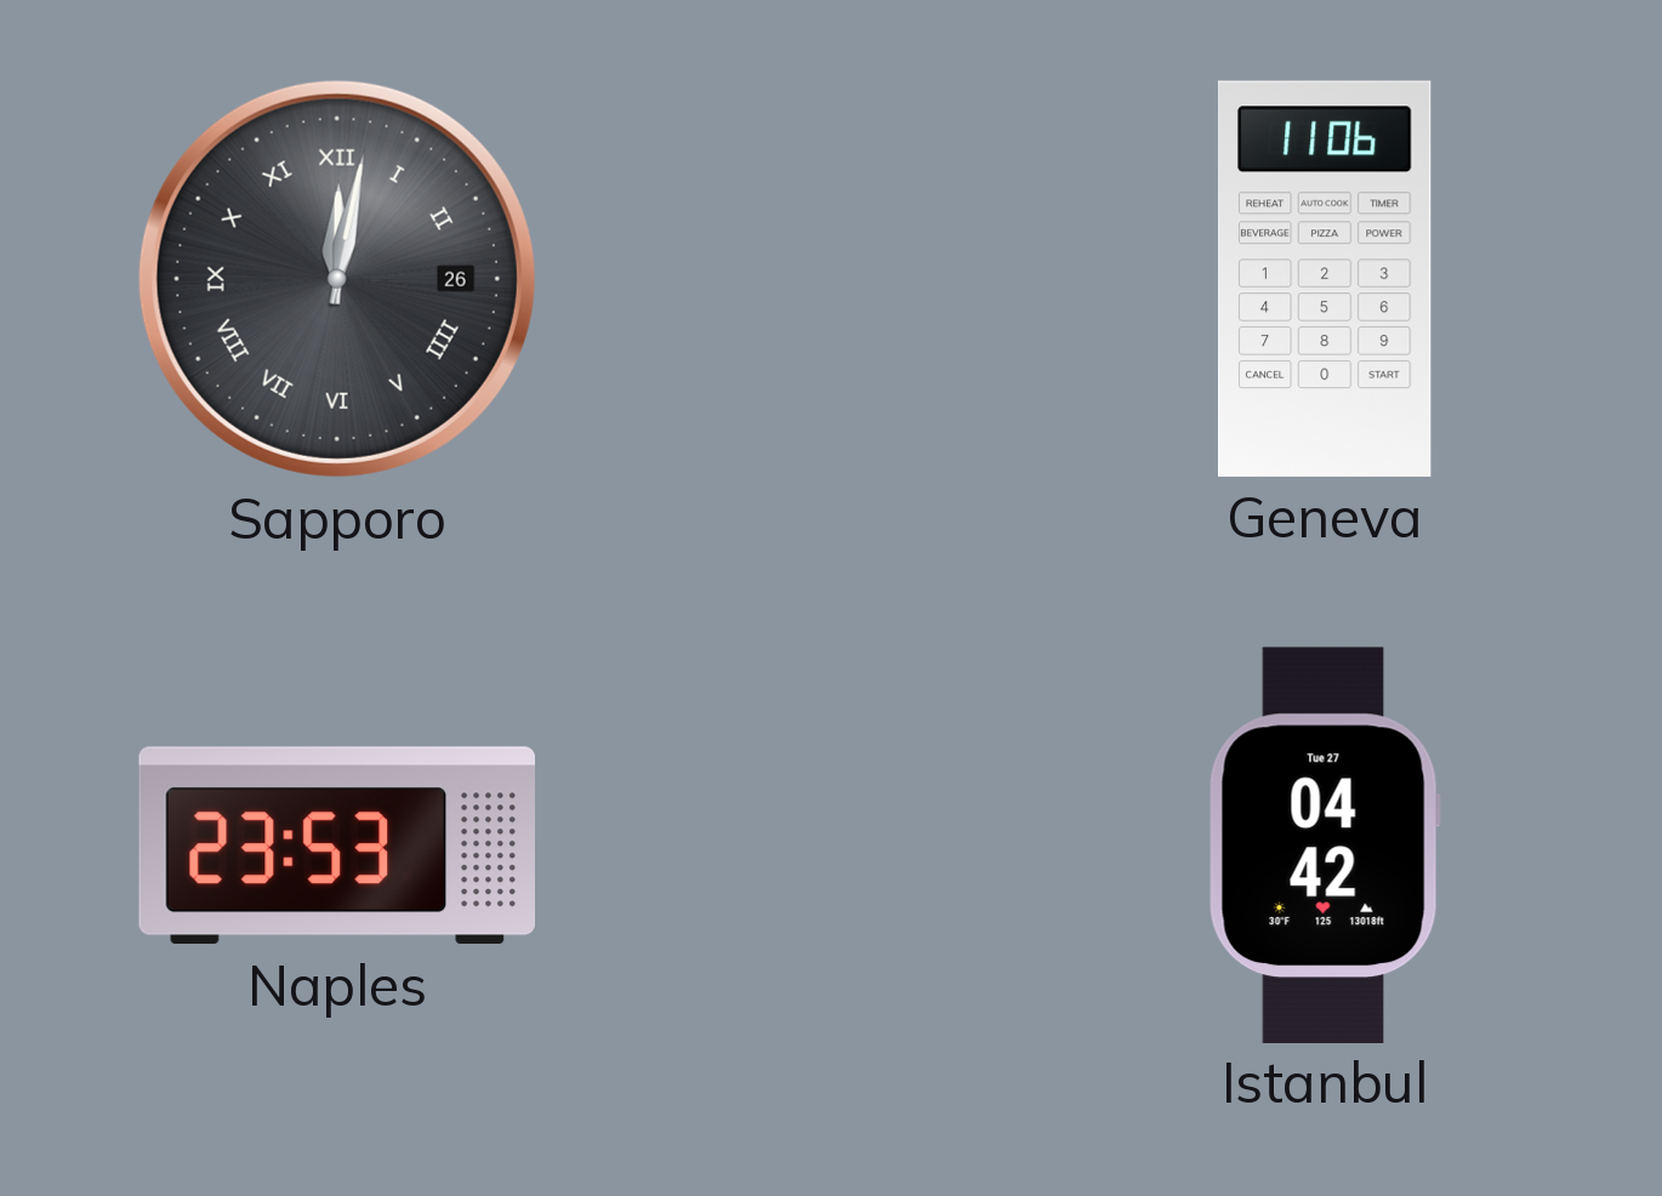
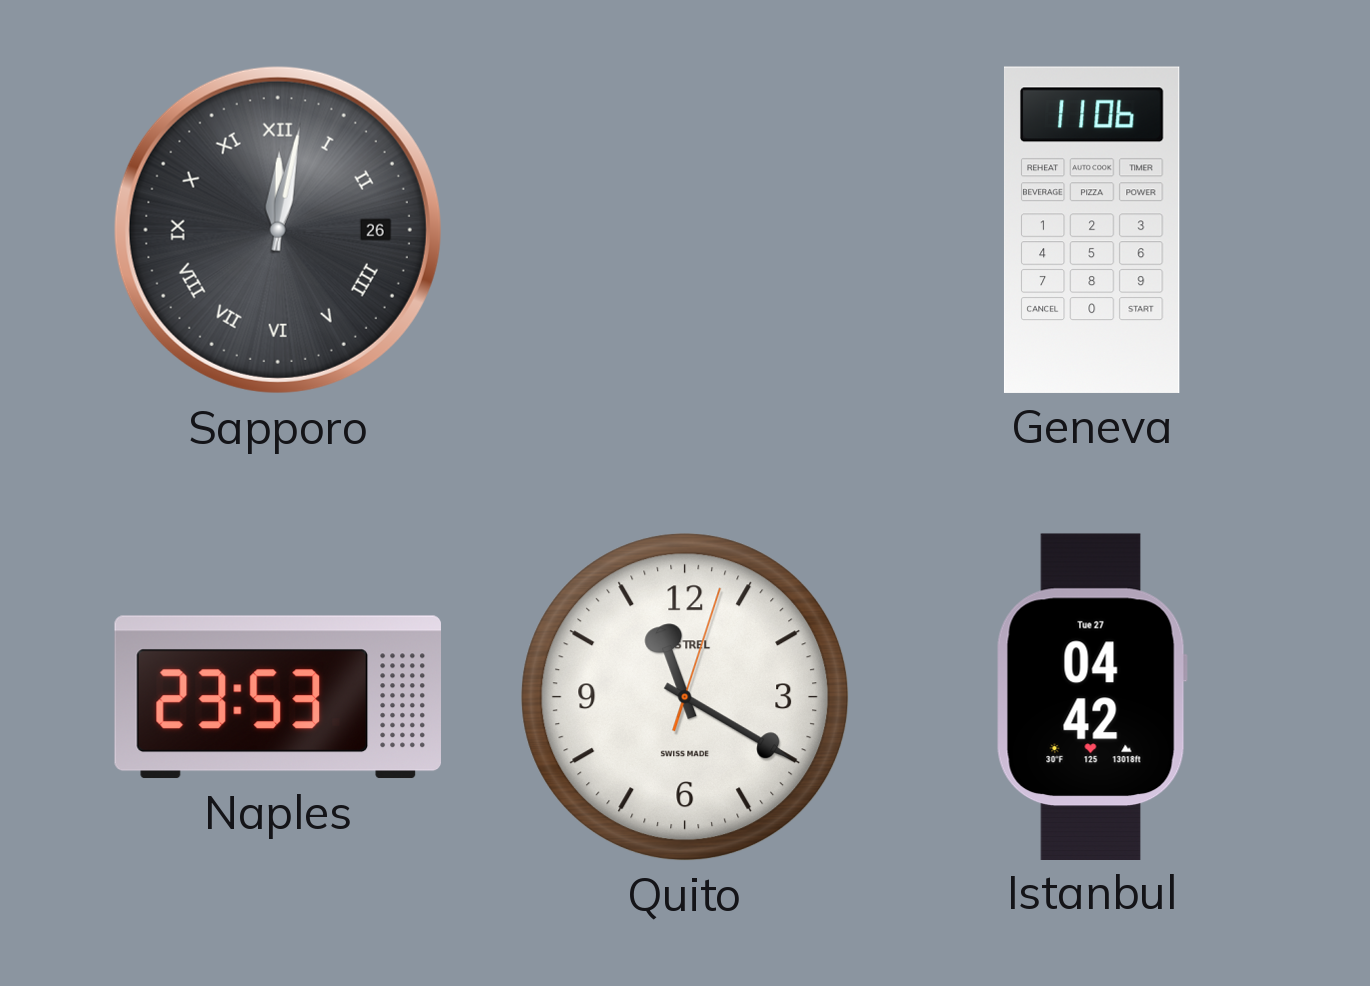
Quito: none -> 11:20 (685, 697)
